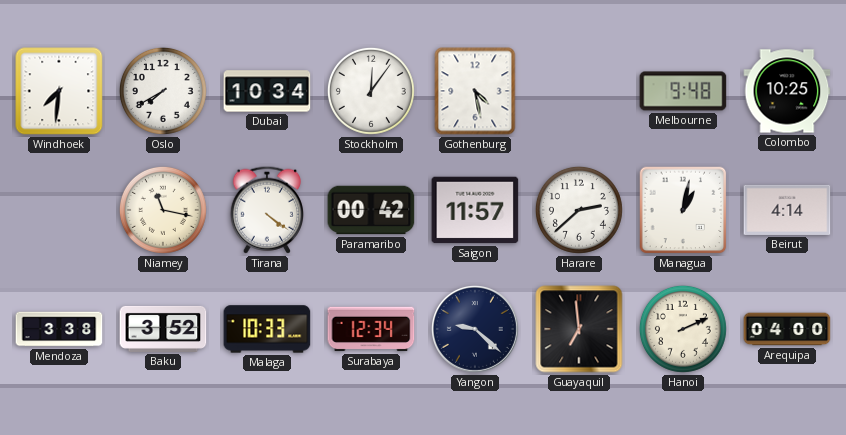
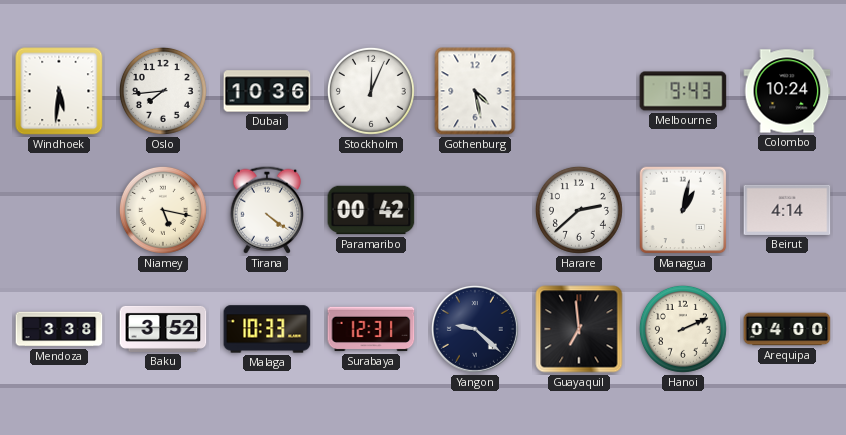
Windhoek: 7:31 -> 5:31 (59, 91)
Oslo: 7:40 -> 7:44 (163, 91)
Dubai: 10:34 -> 10:36 (267, 91)
Stockholm: 12:06 -> 12:04 (371, 91)
Melbourne: 9:48 -> 9:43 (683, 91)
Colombo: 10:25 -> 10:24 (787, 91)
Niamey: 11:17 -> 5:17 (163, 210)
Saigon: 11:57 -> none (475, 210)
Surabaya: 12:34 -> 12:31 (371, 329)
